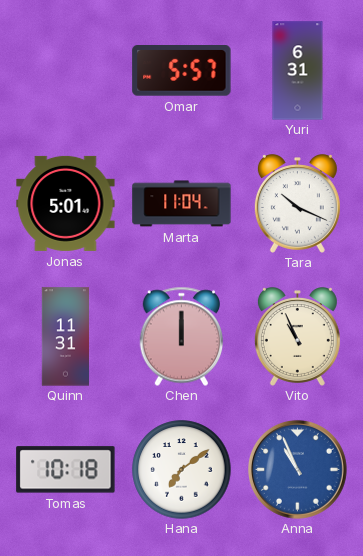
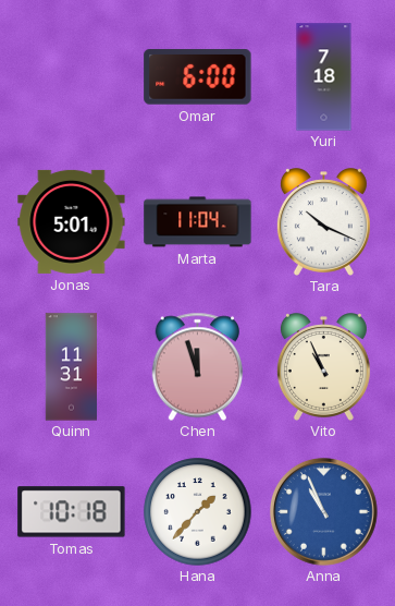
Omar: 5:57 -> 6:00 (198, 77)
Yuri: 6:31 -> 7:18 (324, 77)
Chen: 12:00 -> 11:57 (197, 366)
Hana: 7:09 -> 1:37 (198, 512)
